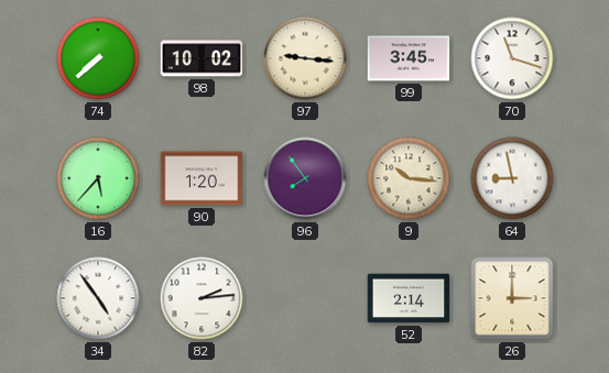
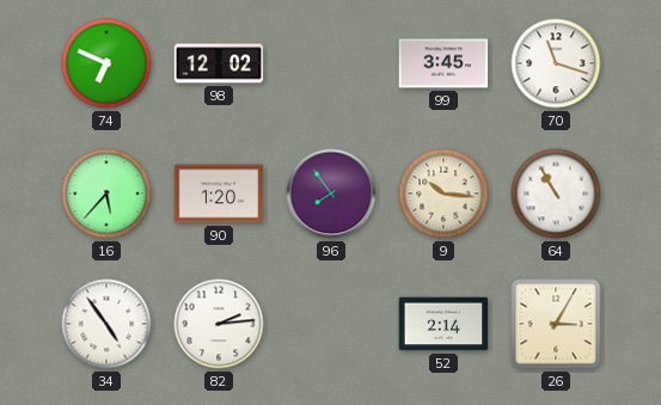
74: 7:38 -> 6:49 (106, 63)
98: 10:02 -> 12:02 (219, 63)
97: 9:16 -> none (305, 58)
64: 8:58 -> 10:55 (556, 194)
26: 3:00 -> 3:05 (556, 324)
